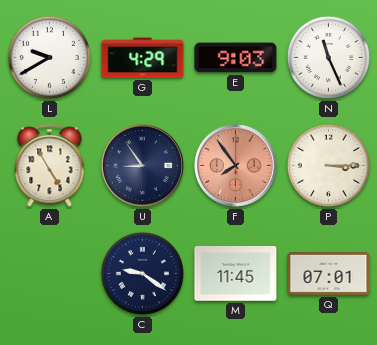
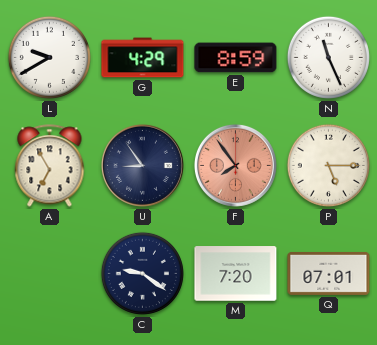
E: 9:03 -> 8:59 (236, 58)
A: 4:55 -> 6:55 (50, 166)
P: 3:15 -> 5:15 (328, 165)
M: 11:45 -> 7:20 (236, 274)
